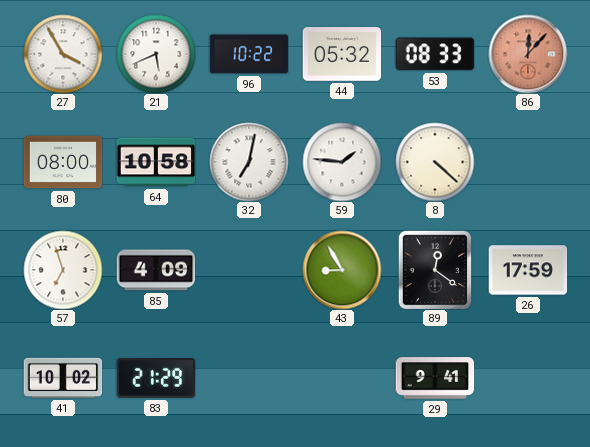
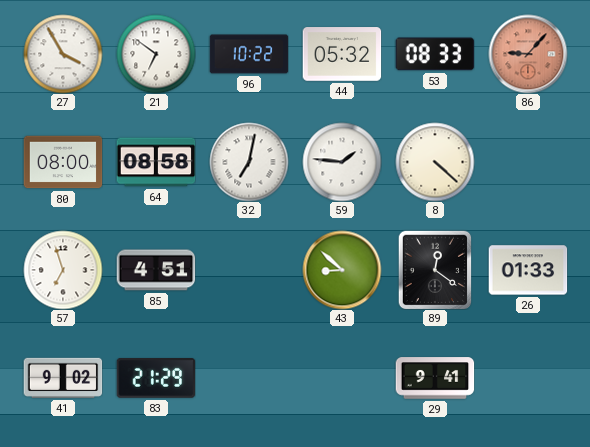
21: 5:41 -> 6:51 (156, 54)
86: 12:07 -> 9:07 (528, 54)
64: 10:58 -> 08:58 (156, 162)
85: 4:09 -> 4:51 (156, 270)
43: 8:55 -> 8:52 (342, 270)
26: 17:59 -> 01:33 (528, 270)
41: 10:02 -> 9:02 (63, 378)
